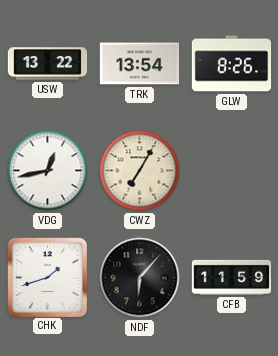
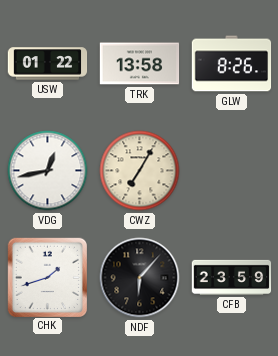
USW: 13:22 -> 01:22 (48, 64)
TRK: 13:54 -> 13:58 (140, 64)
CFB: 11:59 -> 23:59 (232, 277)
